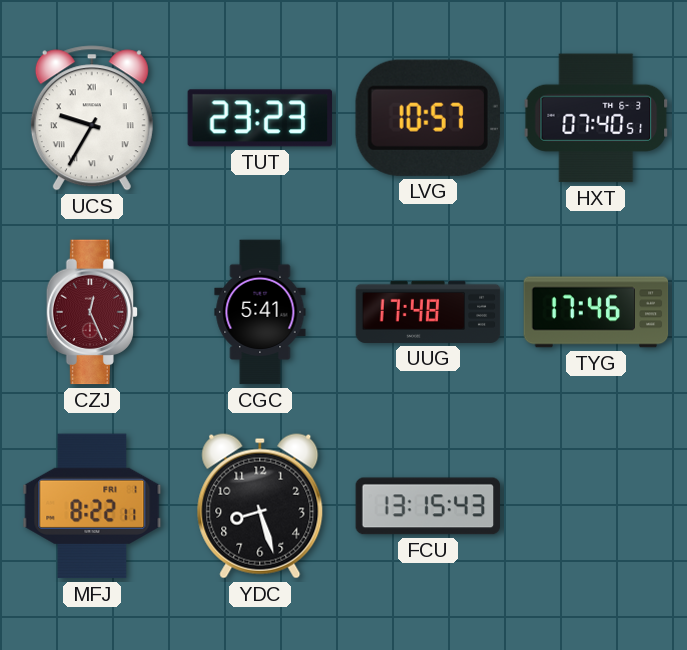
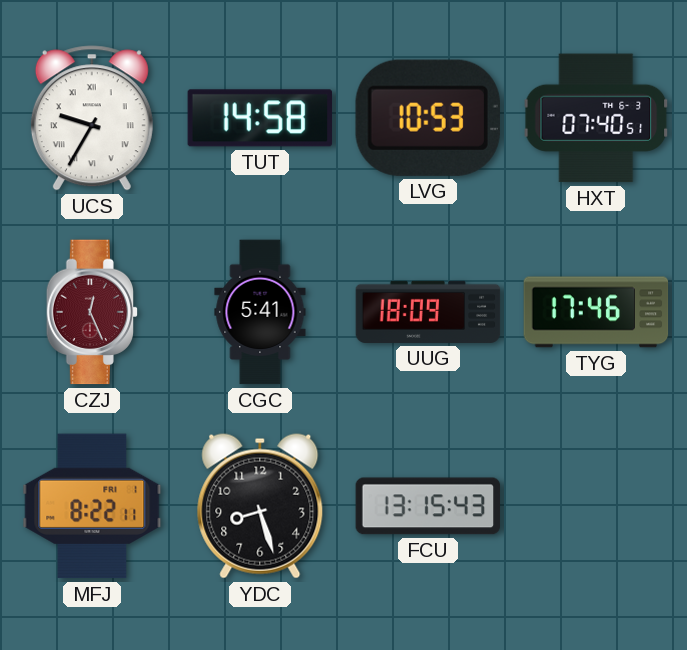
TUT: 23:23 -> 14:58 (260, 118)
LVG: 10:57 -> 10:53 (428, 118)
UUG: 17:48 -> 18:09 (428, 312)
